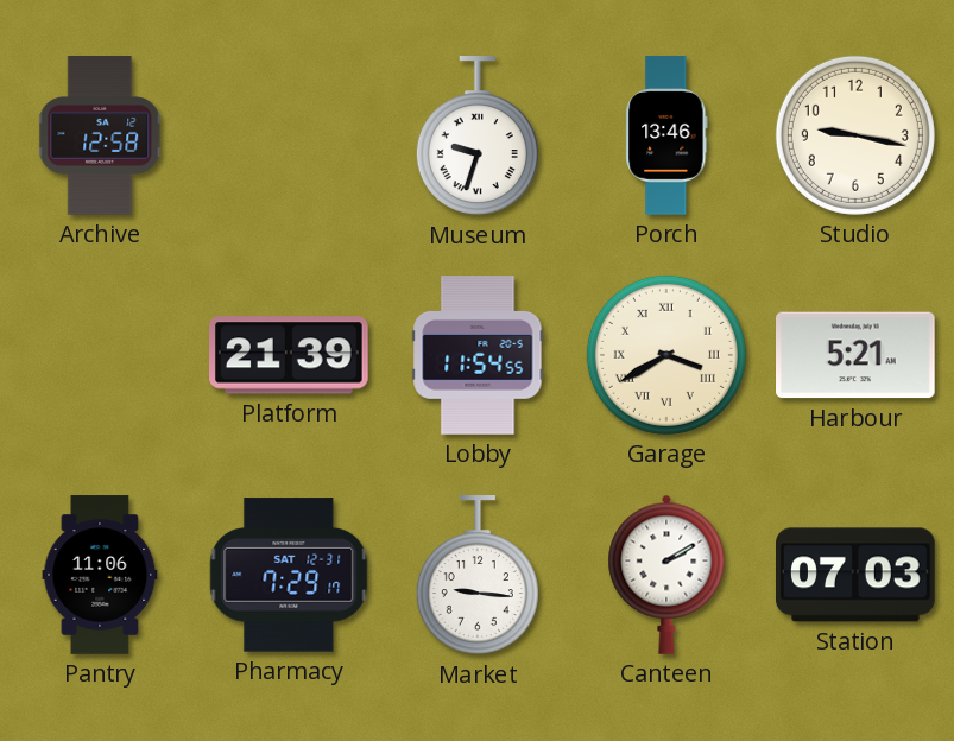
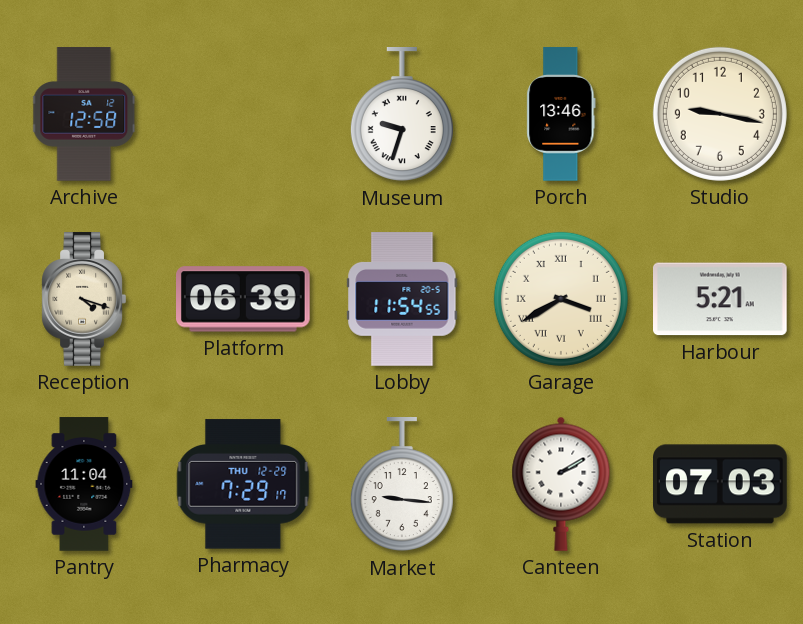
Reception: none -> 4:18 (84, 299)
Platform: 21:39 -> 06:39 (244, 299)
Pantry: 11:06 -> 11:04 (84, 484)
Pharmacy date: SAT 12-31 -> THU 12-29 (243, 484)
